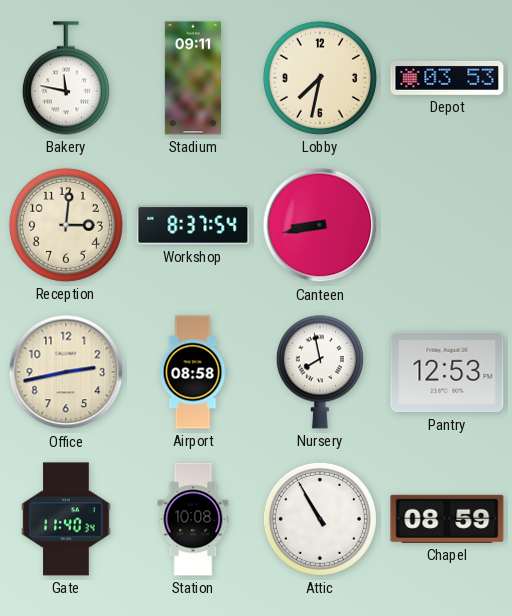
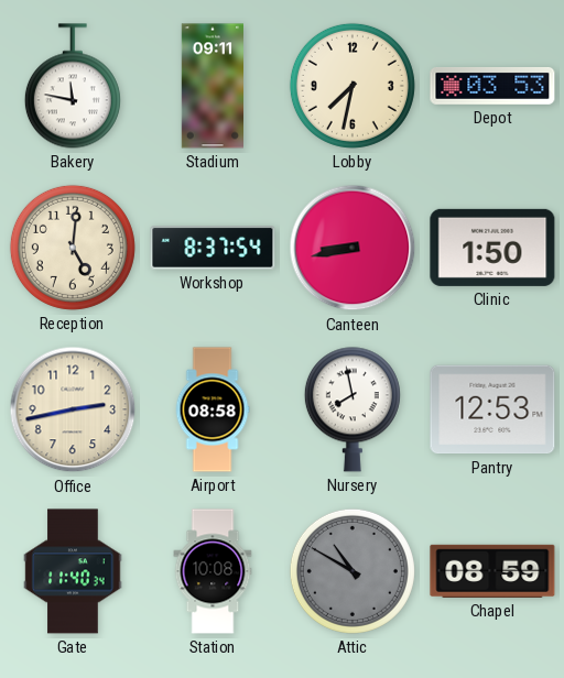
Reception: 3:01 -> 5:01 (73, 248)
Clinic: none -> 1:50 (492, 248)
Attic: 10:55 -> 10:50 (352, 571)
Attic dial: white -> grey (352, 571)
